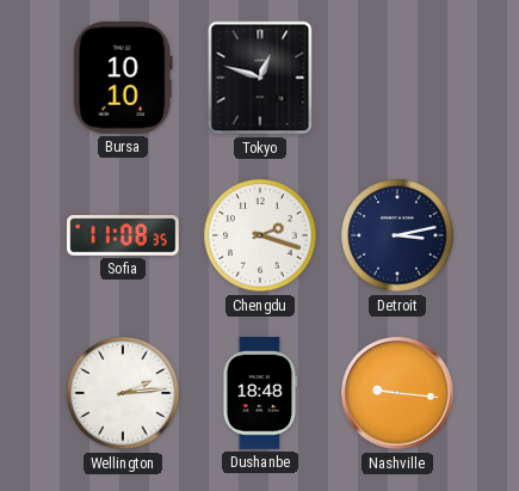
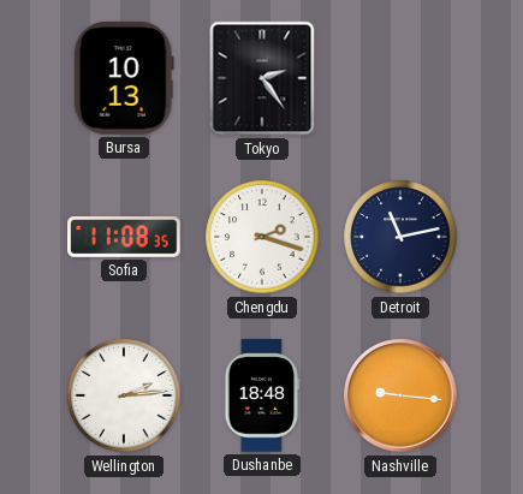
Bursa: 10:10 -> 10:13 (124, 78)
Tokyo: 12:48 -> 2:24 (262, 78)
Detroit: 3:13 -> 11:13 (400, 237)
